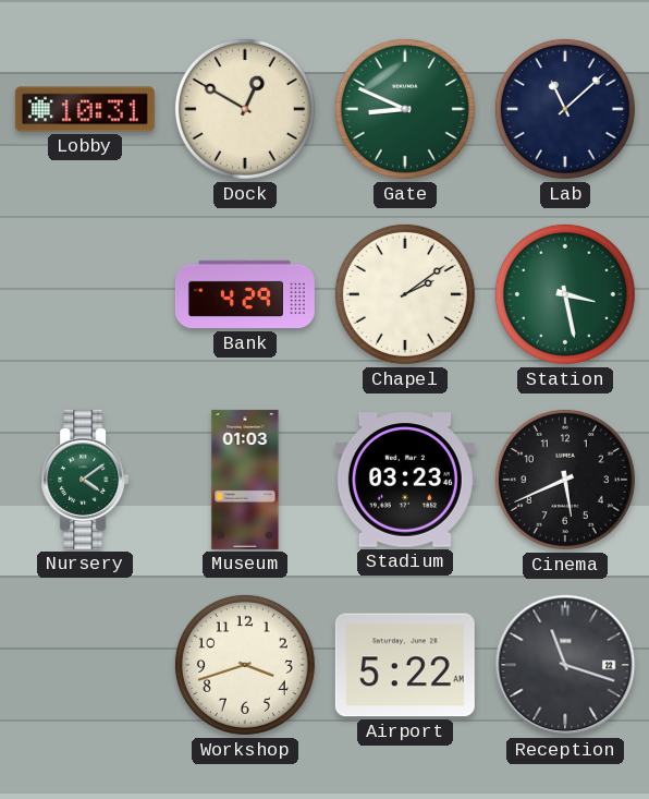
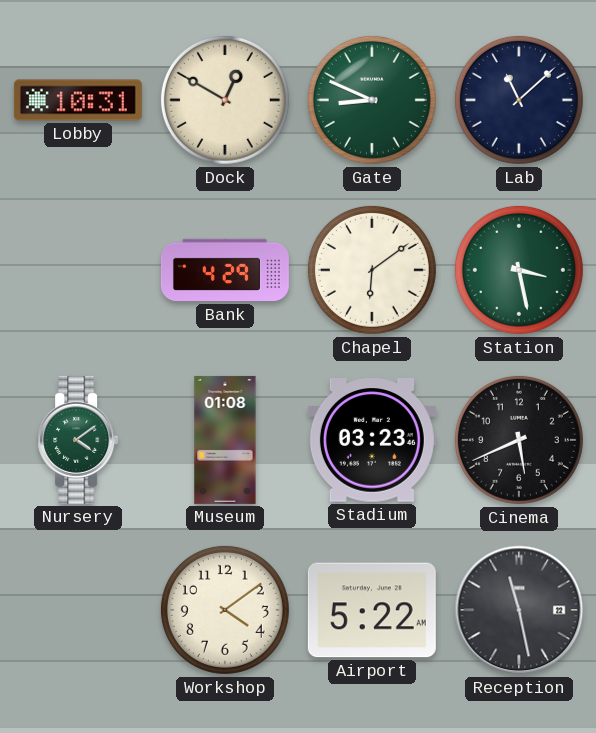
Chapel: 2:09 -> 6:09 (372, 270)
Museum: 01:03 -> 01:08 (225, 440)
Workshop: 3:42 -> 4:09 (225, 610)
Reception: 11:18 -> 11:28 (519, 610)
